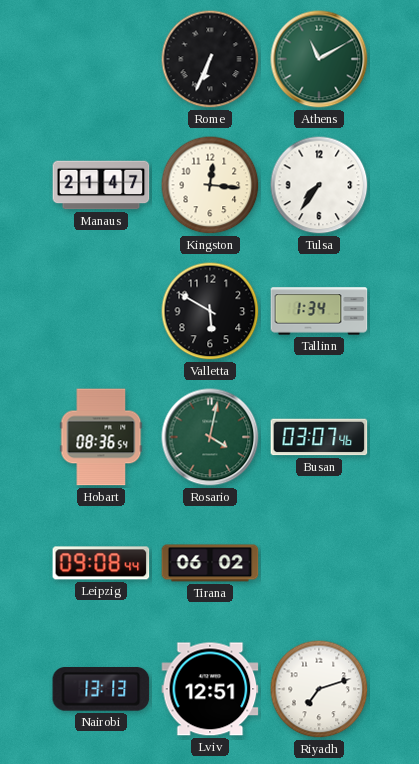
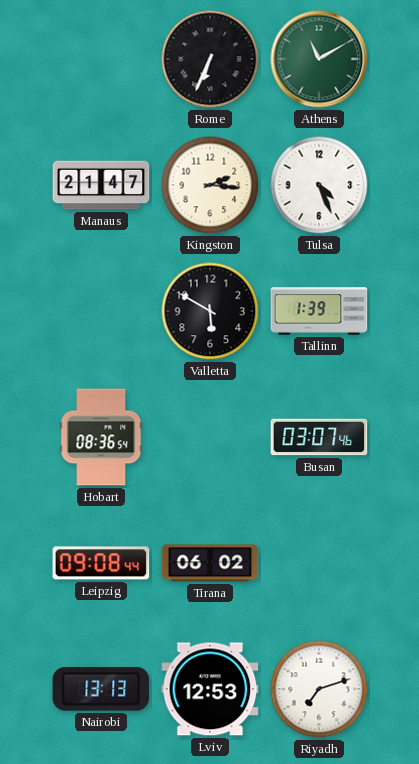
Kingston: 12:16 -> 2:16 (210, 185)
Tulsa: 7:36 -> 4:26 (319, 185)
Tallinn: 1:34 -> 1:39 (319, 311)
Rosario: 4:02 -> none (210, 437)
Lviv: 12:51 -> 12:53 (210, 689)
